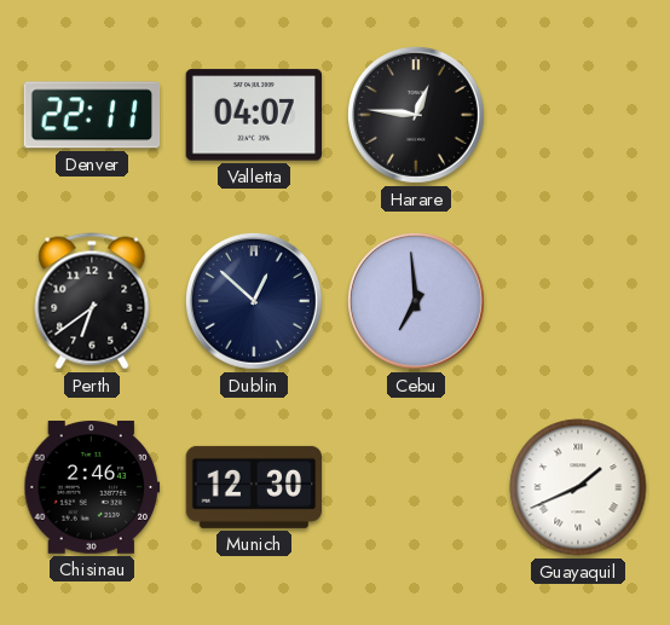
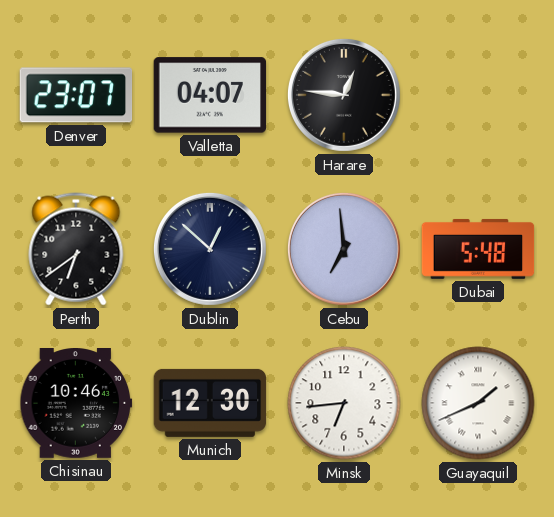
Denver: 22:11 -> 23:07 (76, 95)
Dubai: none -> 5:48 (478, 249)
Chisinau: 2:46 -> 10:46 (76, 404)
Minsk: none -> 6:44 (344, 403)
